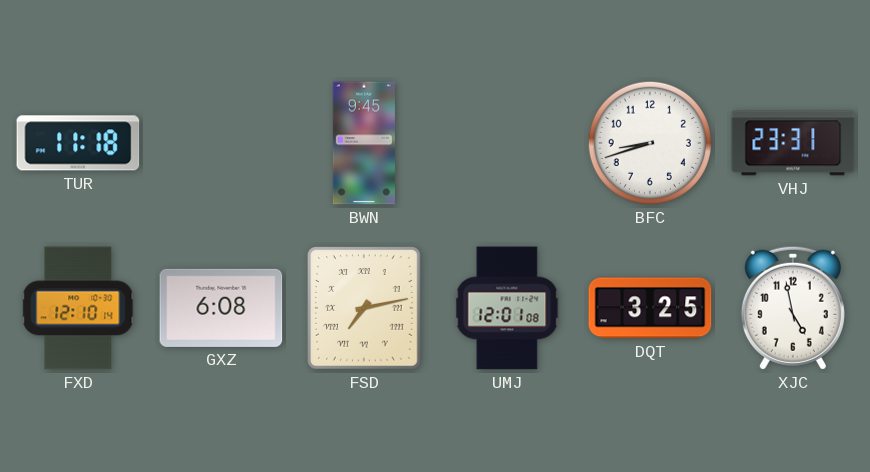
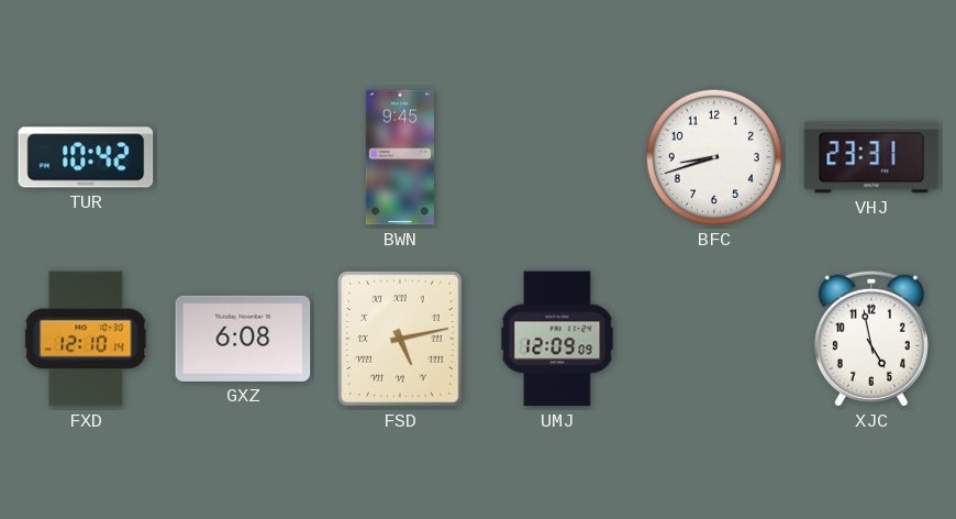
TUR: 11:18 -> 10:42 (86, 157)
FSD: 7:13 -> 5:13 (401, 339)
UMJ: 12:01 -> 12:09 (557, 339)
DQT: 3:25 -> none (650, 308)
